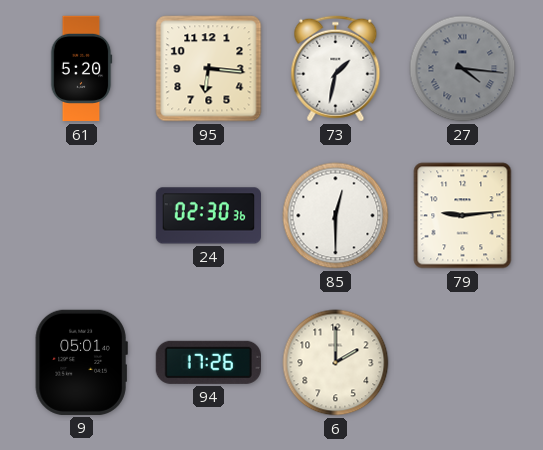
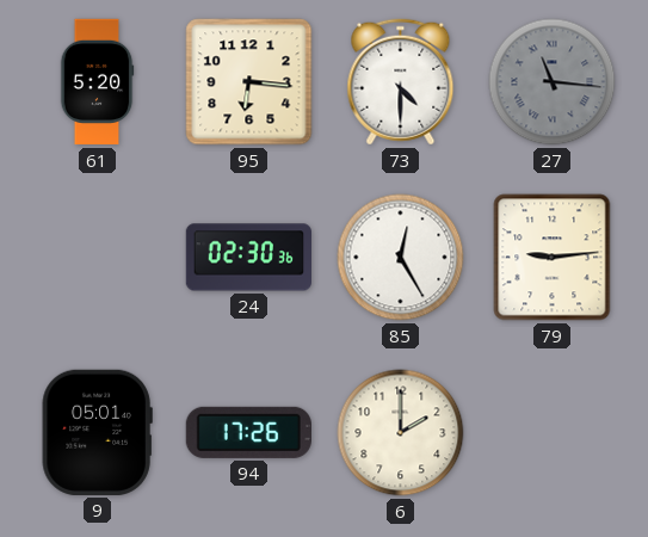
73: 1:32 -> 4:30 (401, 82)
27: 4:16 -> 11:16 (553, 82)
85: 12:30 -> 12:25 (401, 258)
